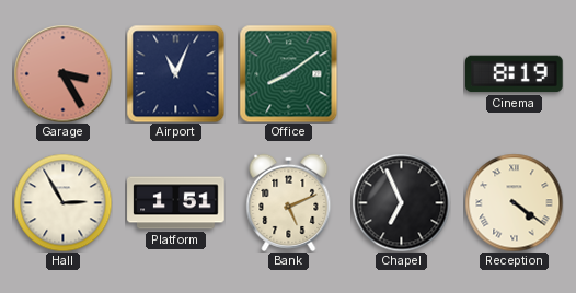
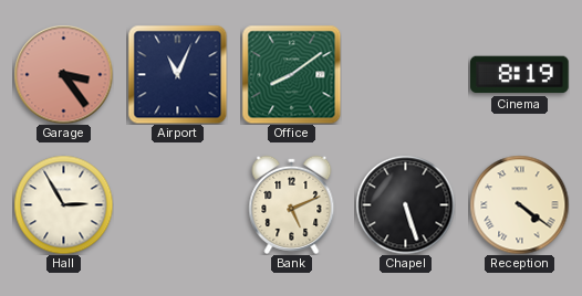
Garage: 3:25 -> 3:24 (63, 74)
Platform: 1:51 -> none (176, 203)
Chapel: 6:56 -> 5:27 (405, 204)
